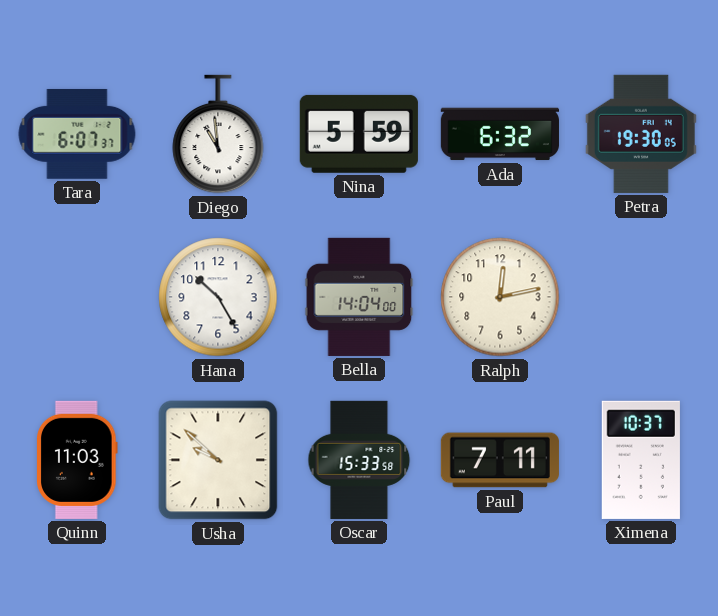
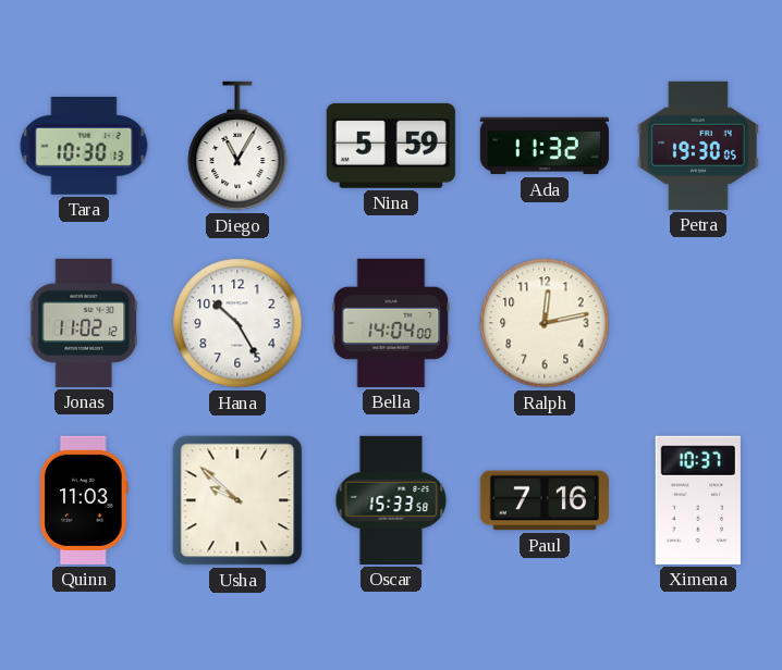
Tara: 6:07 -> 10:30 (84, 146)
Diego: 10:59 -> 11:05 (237, 146)
Ada: 6:32 -> 11:32 (545, 146)
Jonas: none -> 11:02 (84, 323)
Paul: 7:11 -> 7:16 (545, 500)
